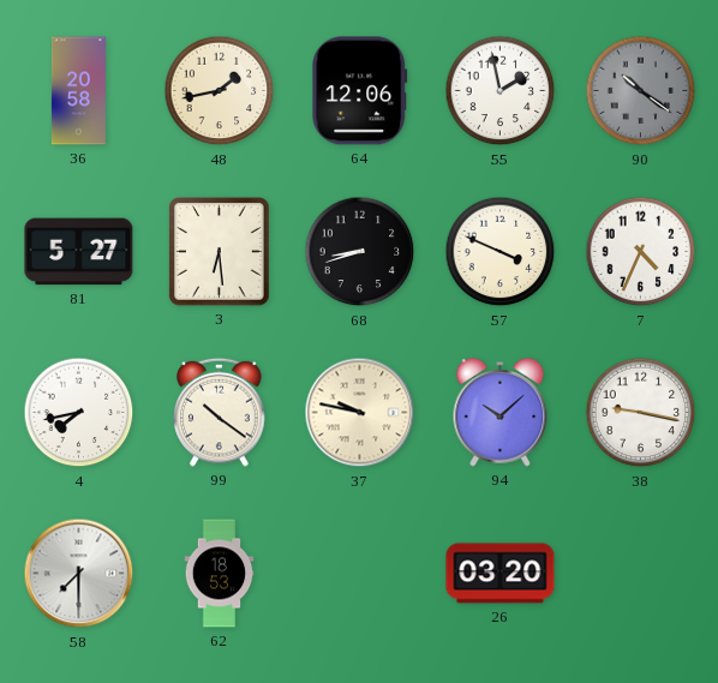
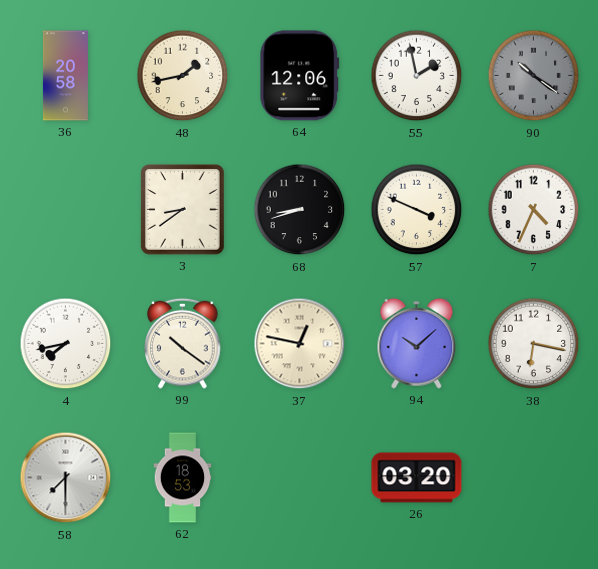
81: 5:27 -> none (79, 252)
3: 6:29 -> 8:39 (183, 210)
37: 9:47 -> 12:47 (300, 344)
38: 9:17 -> 6:17 (534, 344)
